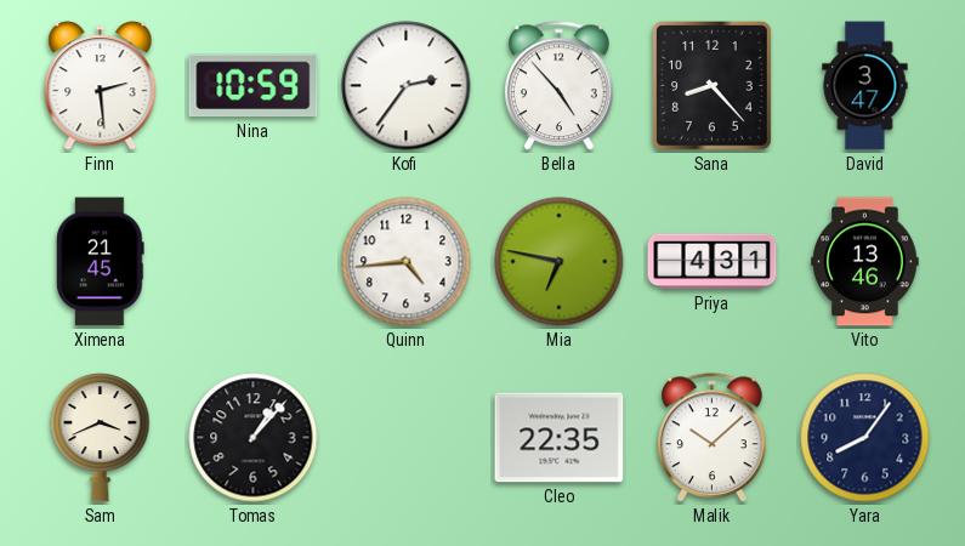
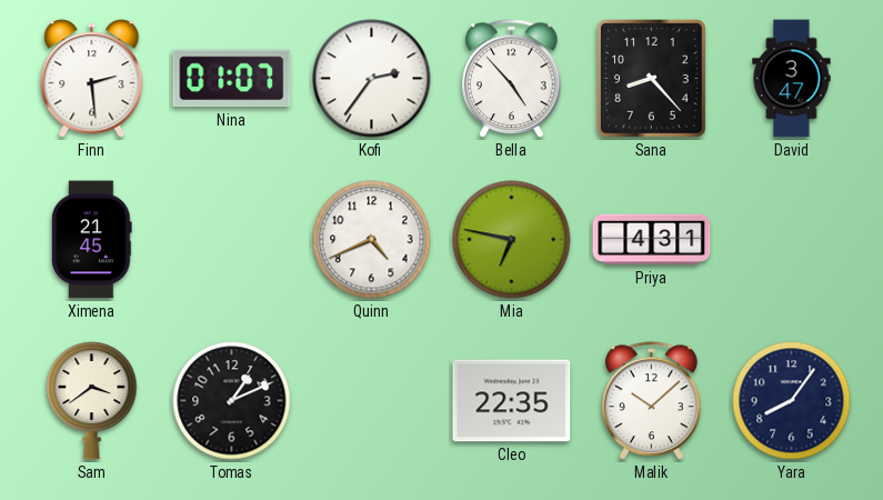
Nina: 10:59 -> 01:07 (232, 79)
Quinn: 4:44 -> 4:41 (372, 240)
Vito: 13:46 -> none (865, 262)
Sam: 3:41 -> 3:39 (92, 401)
Tomas: 1:07 -> 1:11 (232, 401)
